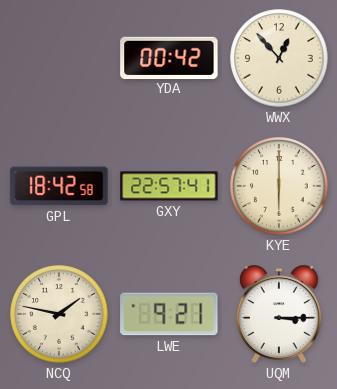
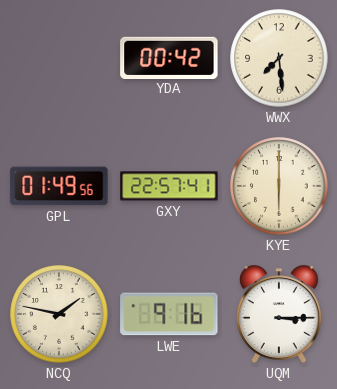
WWX: 12:53 -> 7:29 (279, 58)
GPL: 18:42 -> 01:49 (59, 186)
LWE: 9:21 -> 9:16 (169, 314)
